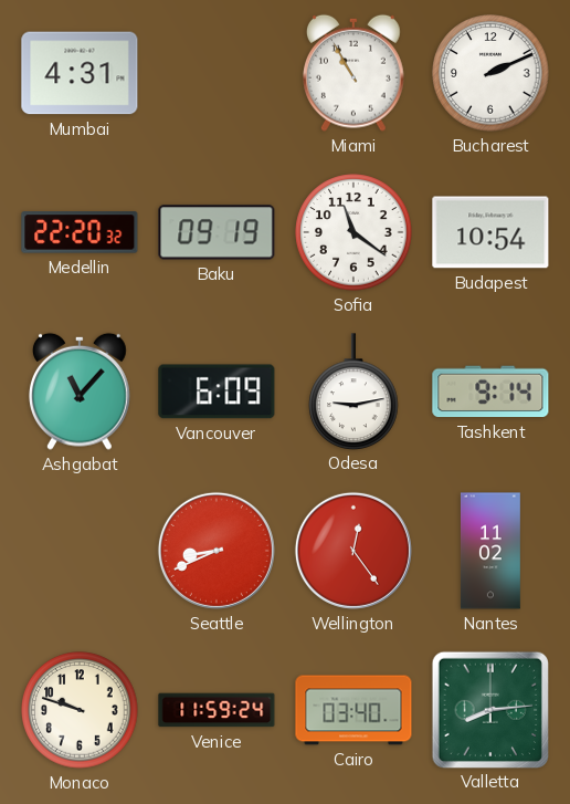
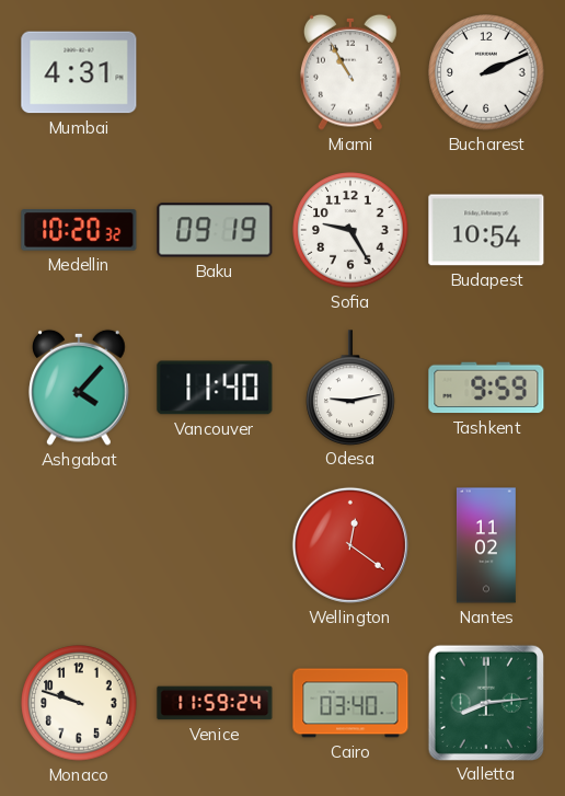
Medellin: 22:20 -> 10:20 (79, 230)
Sofia: 11:21 -> 9:25 (350, 230)
Ashgabat: 11:07 -> 4:07 (80, 388)
Vancouver: 6:09 -> 11:40 (215, 388)
Tashkent: 9:14 -> 9:59 (486, 388)
Seattle: 8:41 -> none (217, 551)
Wellington: 12:24 -> 12:21 (350, 545)
